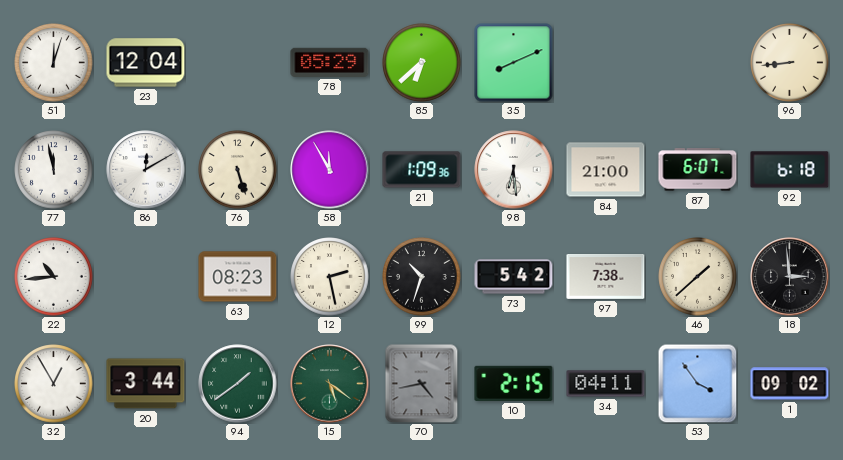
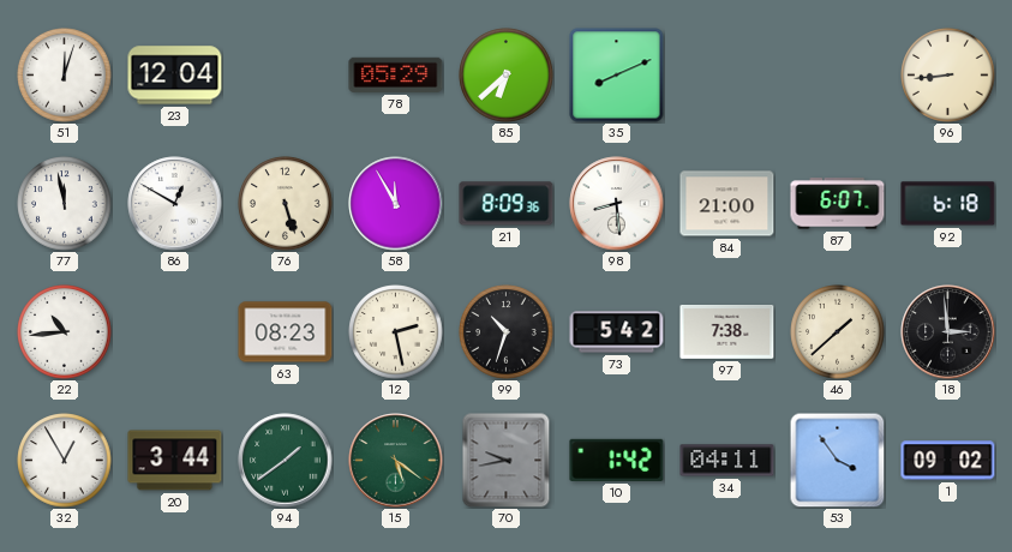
86: 12:10 -> 12:50 (175, 204)
21: 1:09 -> 8:09 (507, 204)
98: 6:29 -> 8:29 (617, 204)
70: 4:43 -> 9:43 (507, 461)
10: 2:15 -> 1:42 (617, 460)
